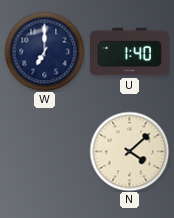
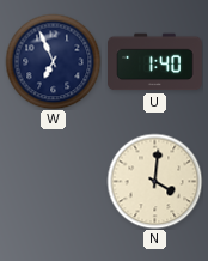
W: 7:00 -> 6:56 (53, 61)
N: 4:08 -> 4:01 (154, 181)
